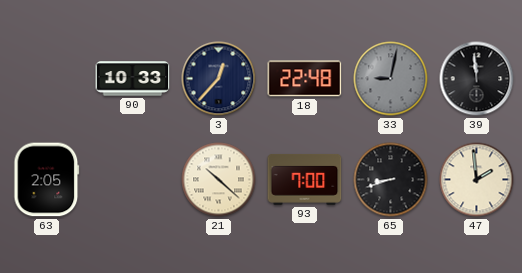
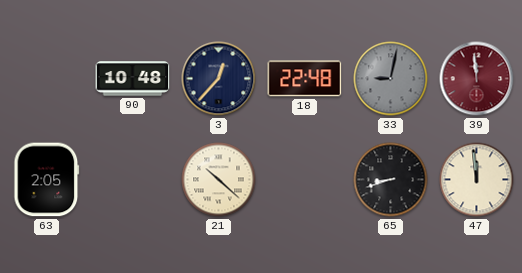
90: 10:33 -> 10:48 (133, 79)
39 dial: black -> burgundy (477, 79)
93: 7:00 -> none (305, 179)
47: 1:59 -> 11:59 (477, 180)
